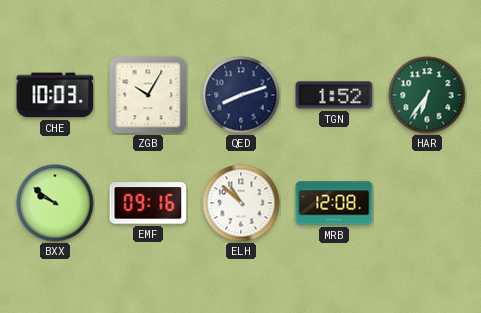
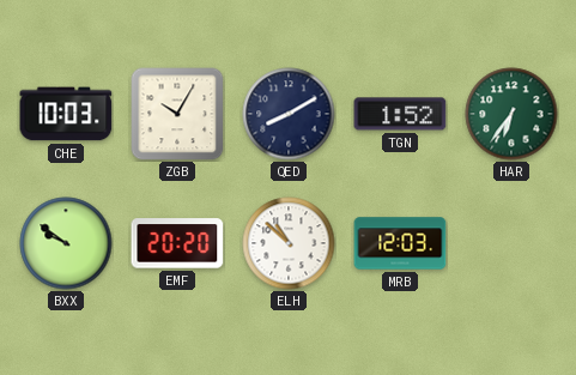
QED: 8:12 -> 8:10 (289, 114)
EMF: 09:16 -> 20:20 (177, 243)
MRB: 12:08 -> 12:03 (400, 243)
